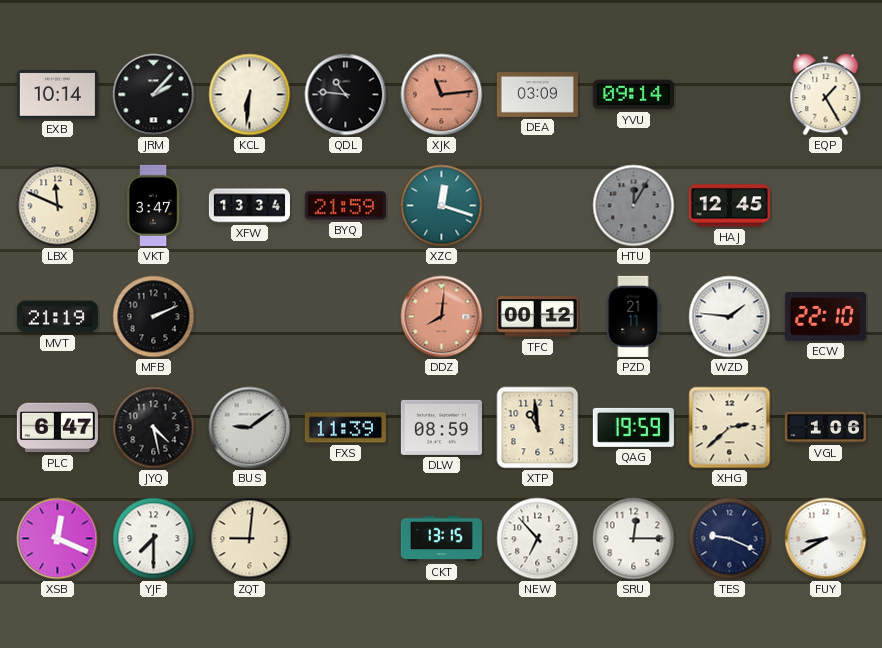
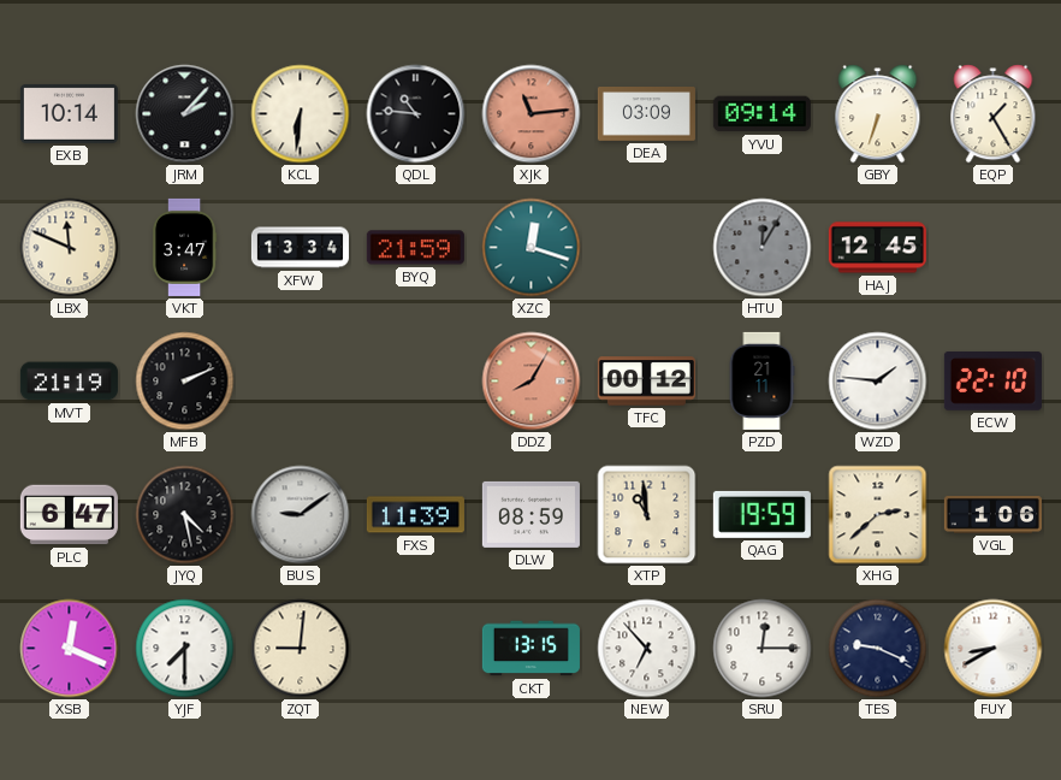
GBY: none -> 6:33 (878, 114)
DDZ: 8:01 -> 8:05 (532, 382)
